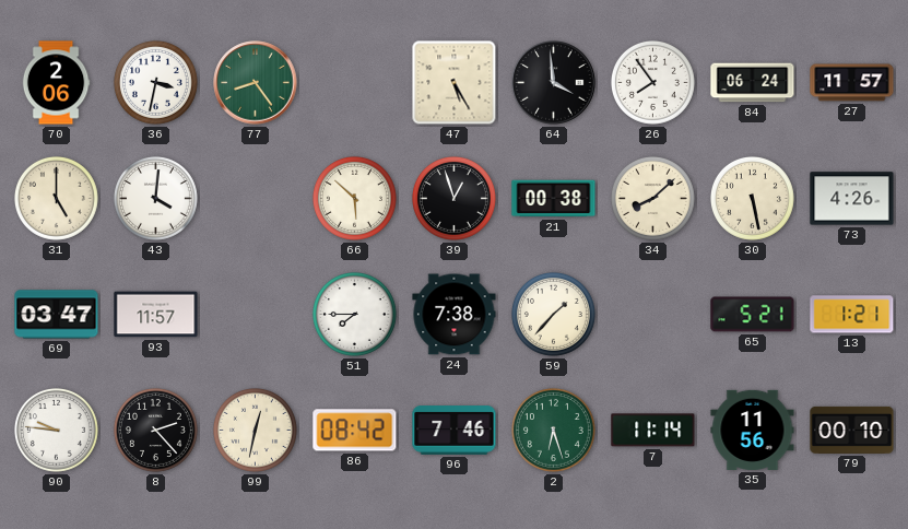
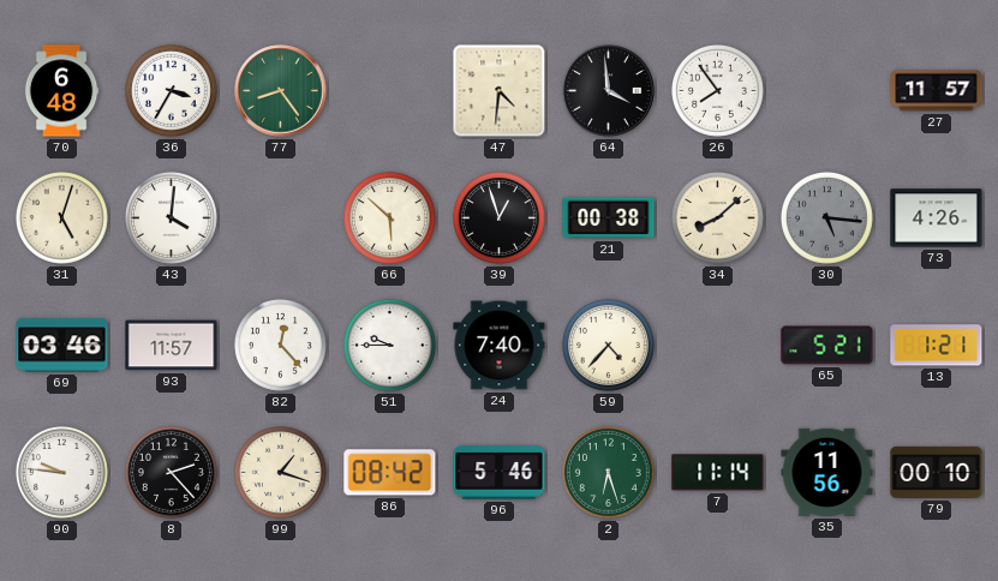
70: 2:06 -> 6:48 (61, 91)
36: 3:32 -> 3:35 (171, 90)
47: 5:25 -> 4:31 (500, 91)
84: 06:24 -> none (753, 83)
31: 5:00 -> 5:03 (61, 217)
30: 5:28 -> 5:16 (826, 217)
30 dial: cream -> grey (826, 217)
69: 03:47 -> 03:46 (62, 346)
82: none -> 12:23 (280, 345)
51: 7:45 -> 9:45 (389, 345)
24: 7:38 -> 7:40 (500, 346)
59: 1:37 -> 4:37 (608, 345)
99: 12:32 -> 1:18 (280, 472)
96: 7:46 -> 5:46 (500, 473)
